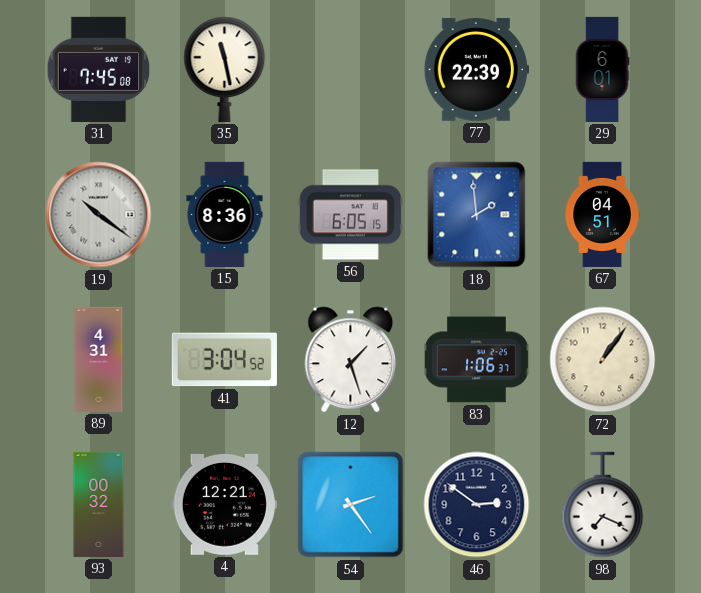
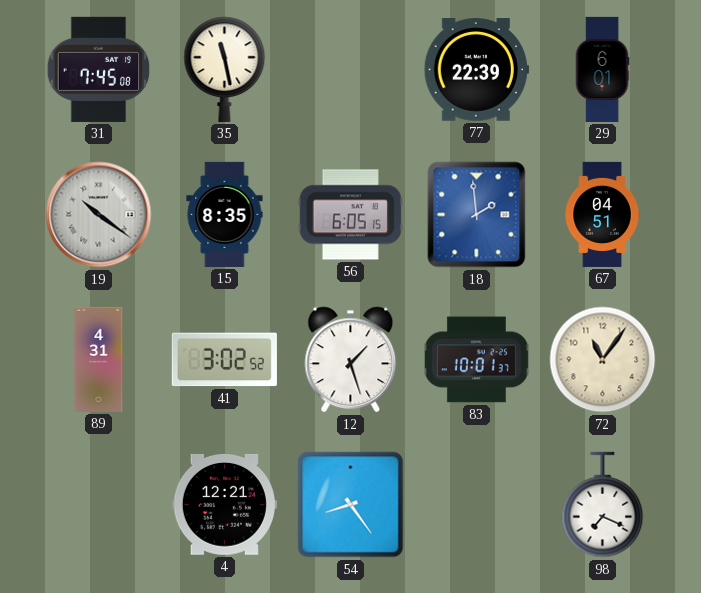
15: 8:36 -> 8:35 (225, 214)
41: 3:04 -> 3:02 (224, 360)
83: 1:06 -> 10:01 (476, 360)
72: 1:06 -> 11:06 (603, 360)
93: 00:32 -> none (99, 504)
54: 2:24 -> 8:24 (351, 505)
46: 2:51 -> none (477, 505)
